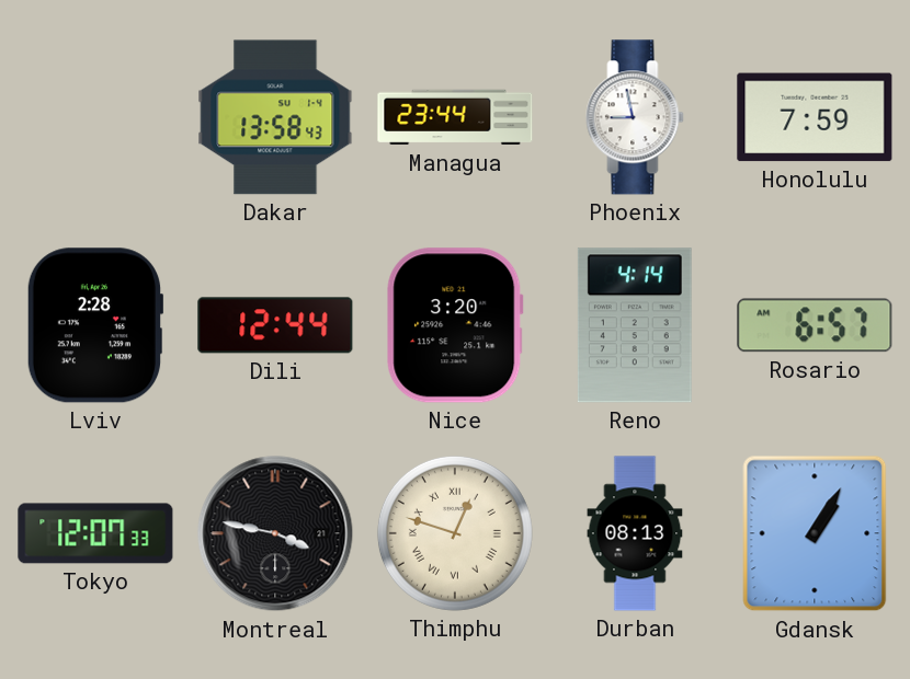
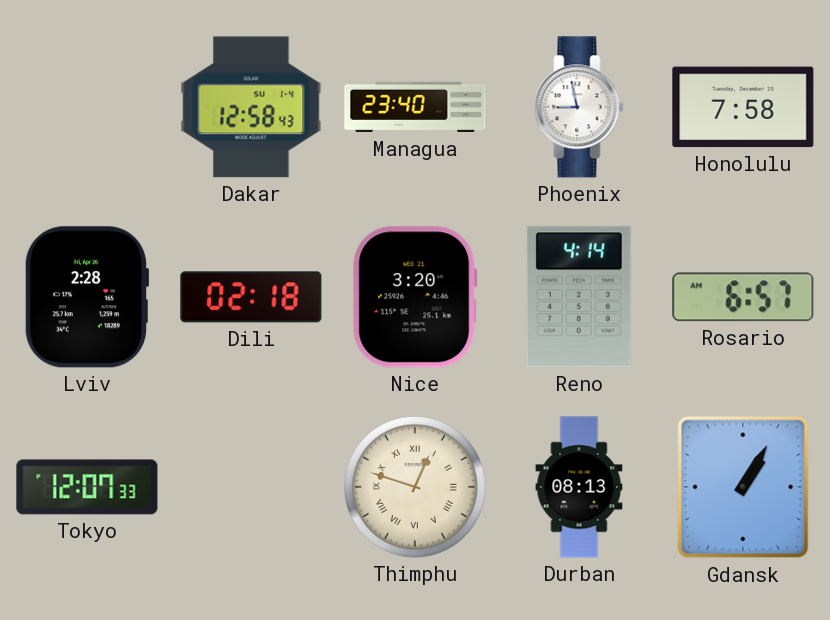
Dakar: 13:58 -> 12:58 (251, 107)
Managua: 23:44 -> 23:40 (415, 107)
Honolulu: 7:59 -> 7:58 (743, 107)
Dili: 12:44 -> 02:18 (251, 297)
Montreal: 3:47 -> none (275, 533)
